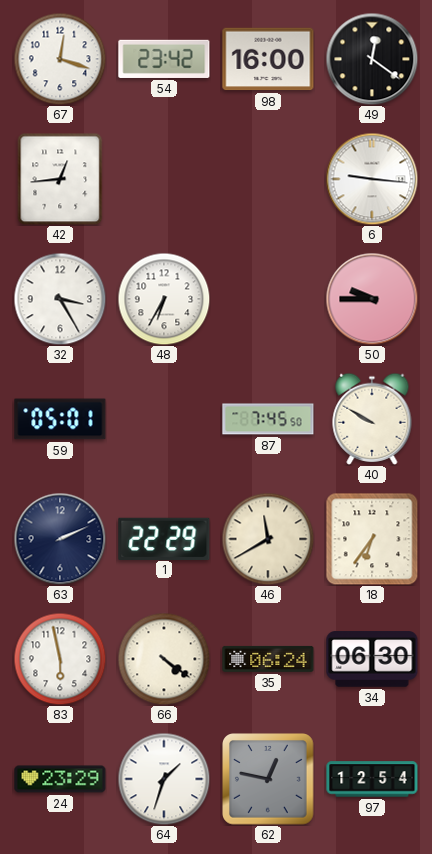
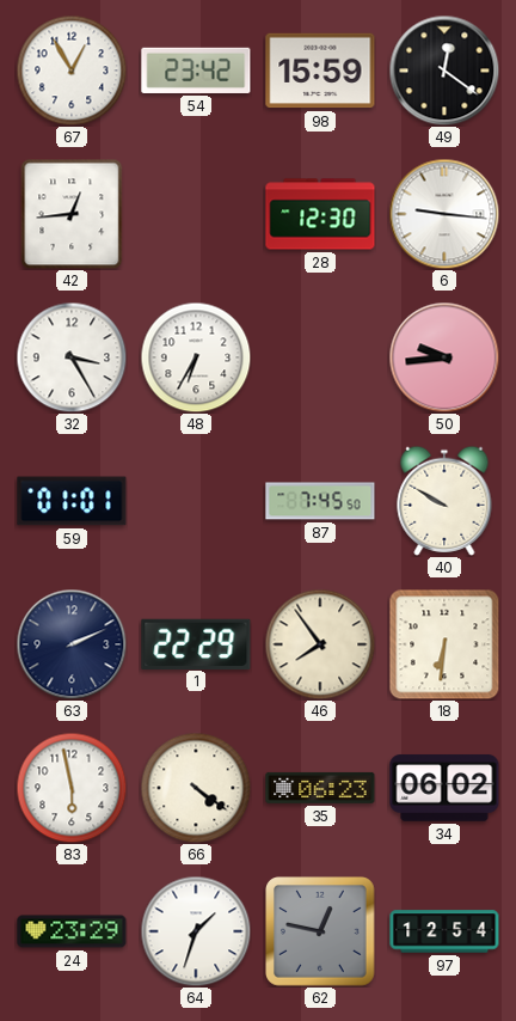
67: 12:18 -> 12:55 (72, 71)
98: 16:00 -> 15:59 (320, 71)
28: none -> 12:30 (320, 214)
50: 9:45 -> 9:44 (444, 357)
59: 05:01 -> 01:01 (72, 501)
46: 11:40 -> 7:54 (320, 644)
18: 6:36 -> 6:31 (444, 644)
35: 06:24 -> 06:23 (320, 788)
34: 06:30 -> 06:02 (444, 788)
